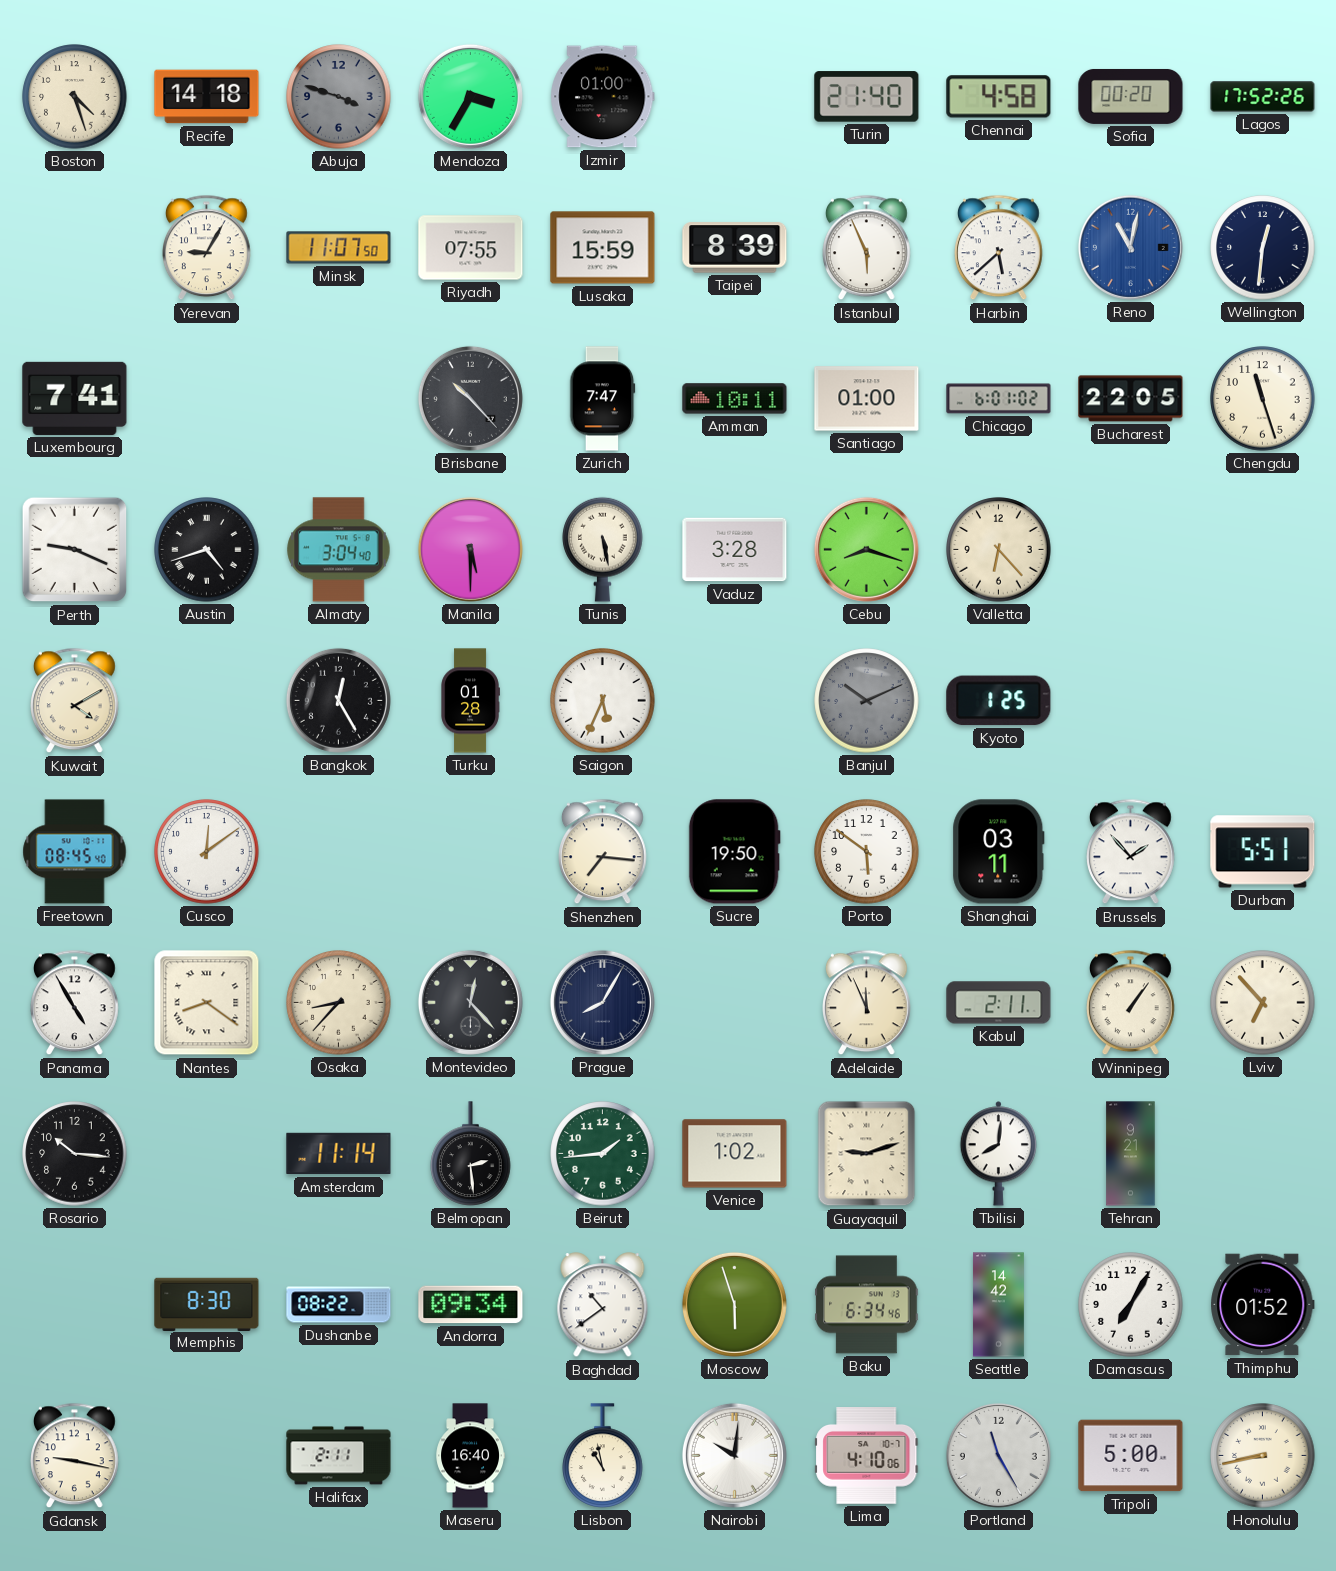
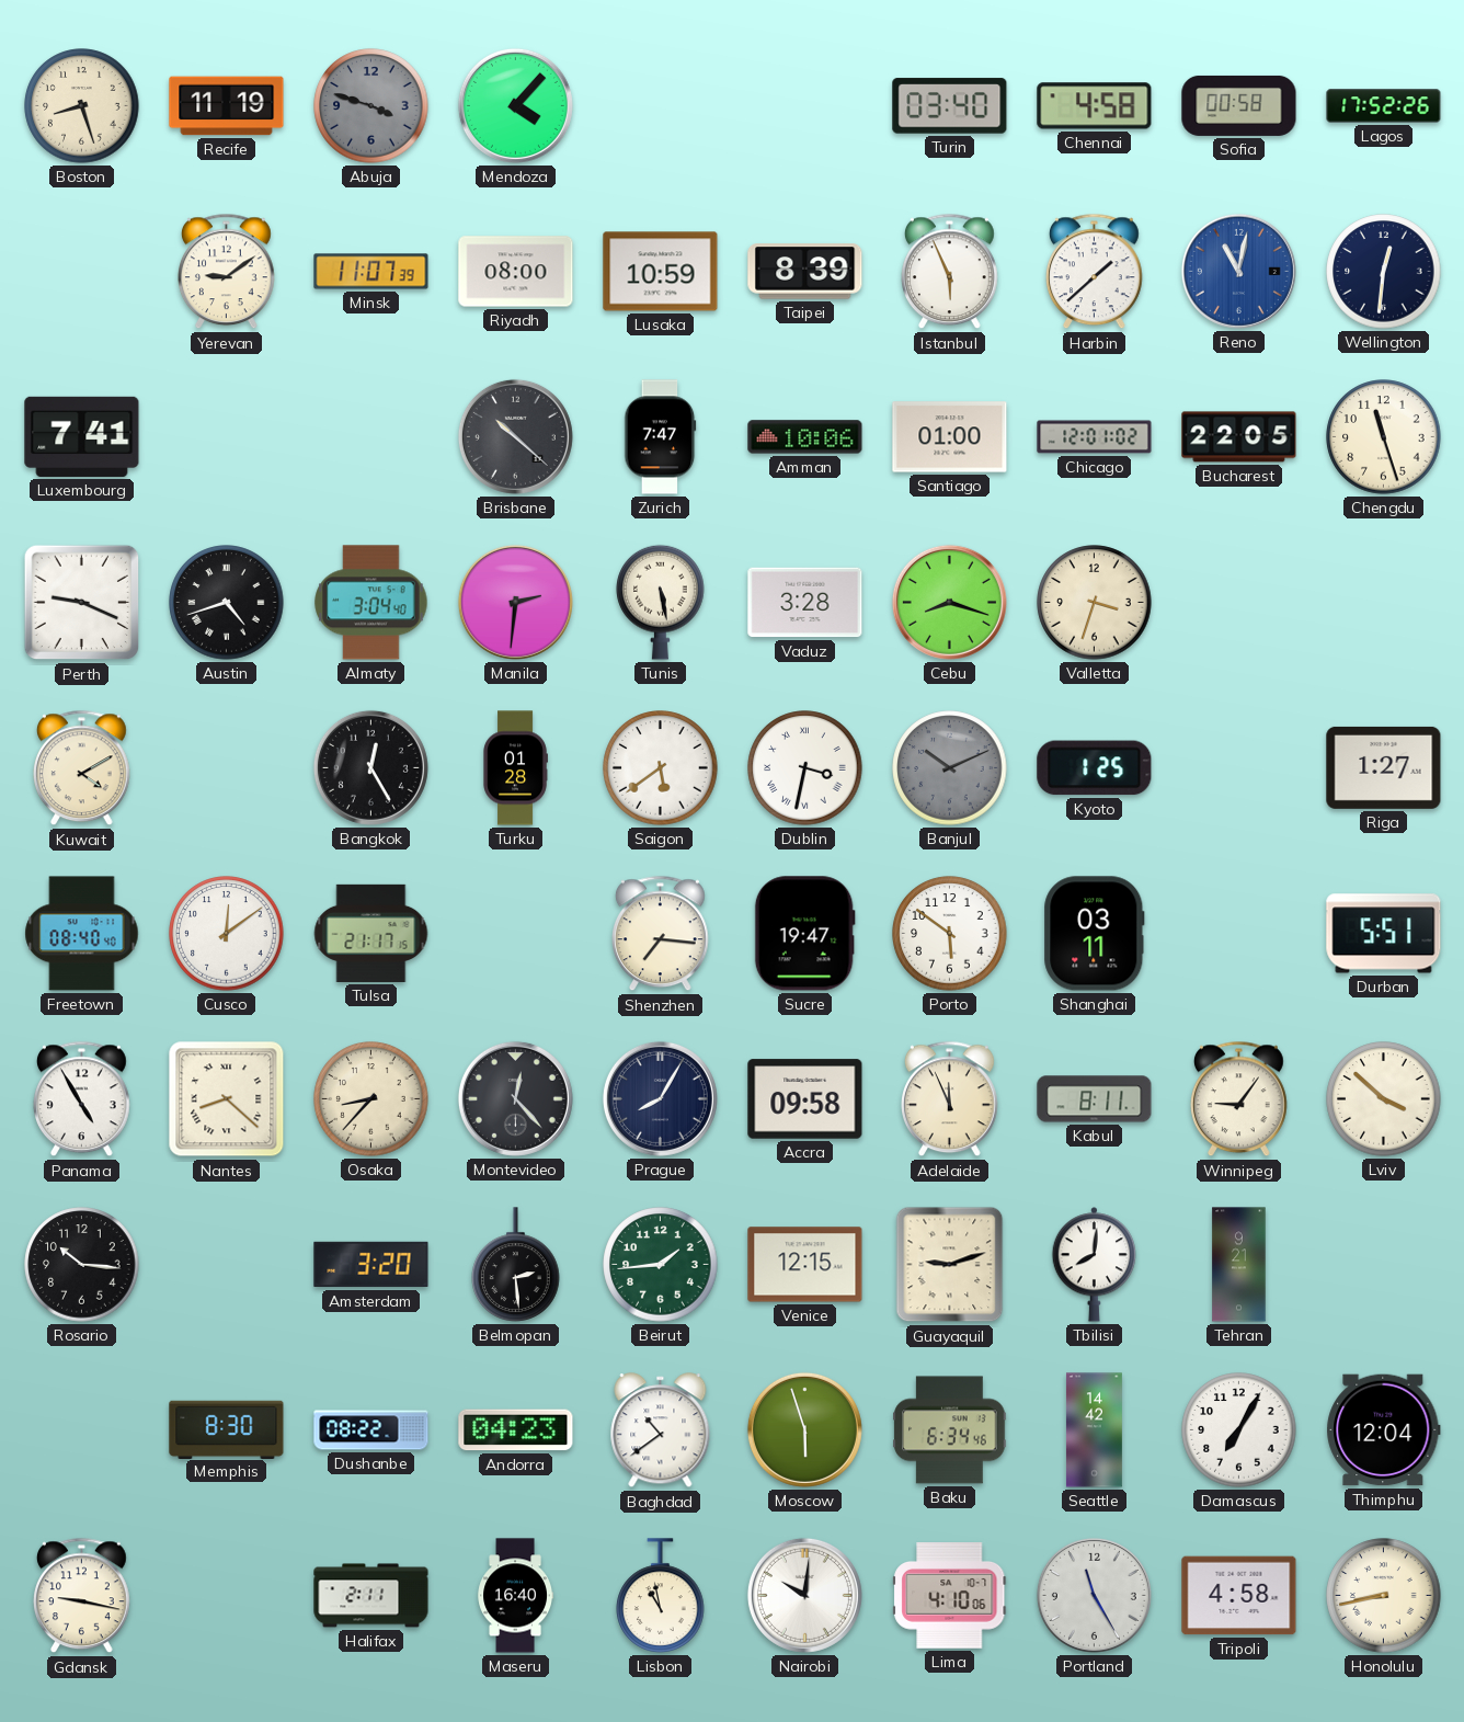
Boston: 4:27 -> 8:27 (82, 106)
Recife: 14:18 -> 11:19 (227, 106)
Mendoza: 3:35 -> 4:07 (515, 105)
Izmir: 01:00 -> none (603, 97)
Turin: 21:40 -> 03:40 (950, 106)
Sofia: 00:20 -> 00:58 (1239, 105)
Yerevan: 9:05 -> 9:09 (227, 272)
Minsk: 11:07:50 -> 11:07:39 (371, 272)
Riyadh: 07:55 -> 08:00 (516, 272)
Lusaka: 15:59 -> 10:59 (661, 272)
Harbin: 5:38 -> 1:38 (1095, 272)
Brisbane: 10:23 -> 10:22 (515, 436)
Amman: 10:11 -> 10:06 (805, 437)
Chicago: 6:01 -> 12:01 (1095, 437)
Manila: 5:30 -> 2:31 (515, 602)
Valletta: 6:23 -> 3:33 (1095, 603)
Saigon: 5:34 -> 5:39 (661, 768)
Dublin: none -> 3:32 (805, 768)
Riga: none -> 1:27 (1384, 767)
Freetown: 08:45 -> 08:40 (82, 934)
Tulsa: none -> 21:17 (371, 933)
Sucre: 19:50 -> 19:47 (804, 934)
Brussels: 1:53 -> none (1131, 852)
Nantes: 8:21 -> 8:22 (227, 1099)
Accra: none -> 09:58 (805, 1099)
Kabul: 2:11 -> 8:11 (1095, 1099)
Winnipeg: 1:06 -> 9:06 (1239, 1099)
Lviv: 6:53 -> 3:52 (1384, 1099)
Amsterdam: 11:14 -> 3:20 (371, 1265)
Venice: 1:02 -> 12:15 (805, 1265)
Andorra: 09:34 -> 04:23 (516, 1430)
Thimphu: 01:52 -> 12:04 (1384, 1430)
Tripoli: 5:00 -> 4:58 (1239, 1596)
